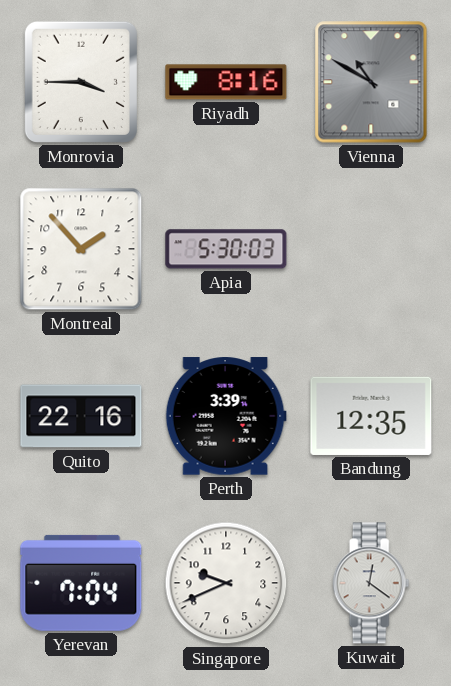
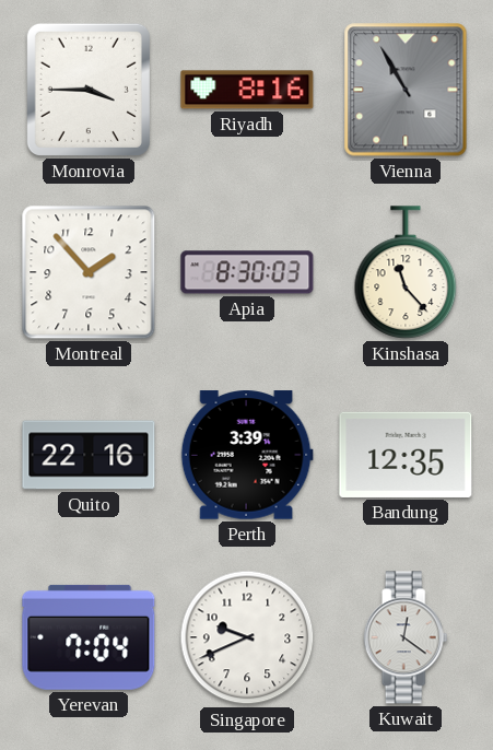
Vienna: 10:50 -> 10:55 (406, 90)
Apia: 5:30 -> 8:30 (247, 272)
Kinshasa: none -> 11:23 (406, 272)
